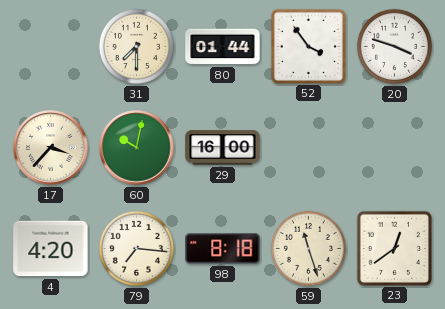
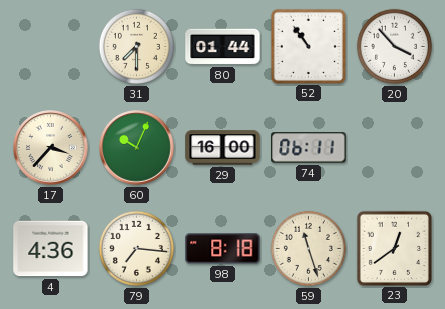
52: 3:54 -> 10:54 (308, 46)
20: 3:48 -> 3:53 (394, 46)
60: 10:02 -> 10:04 (137, 148)
74: none -> 06:11 (309, 148)
4: 4:20 -> 4:36 (51, 249)
